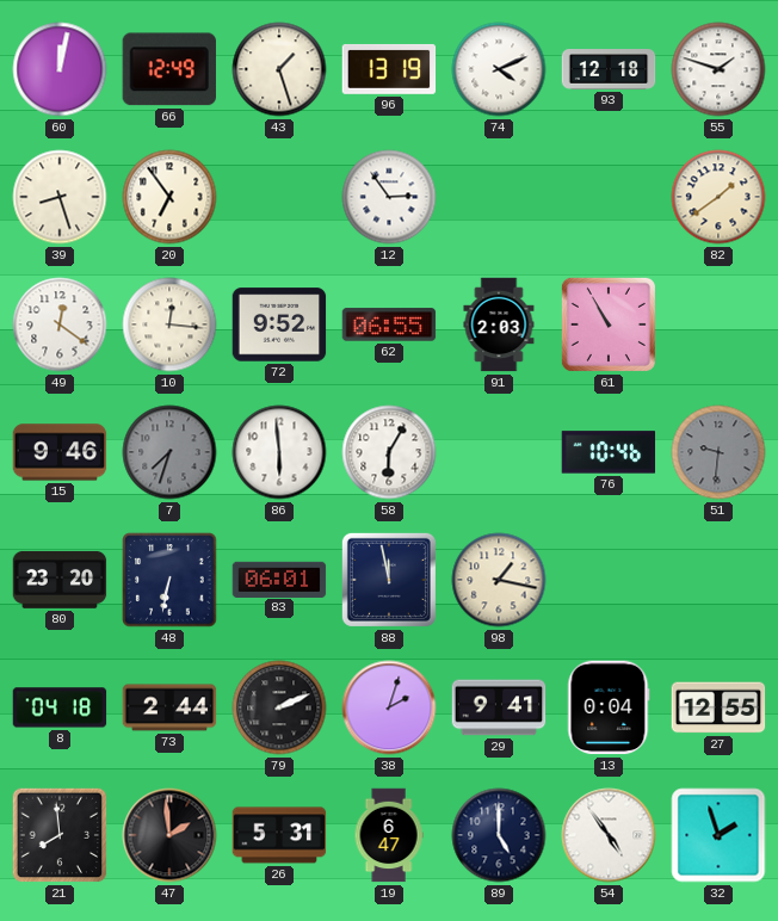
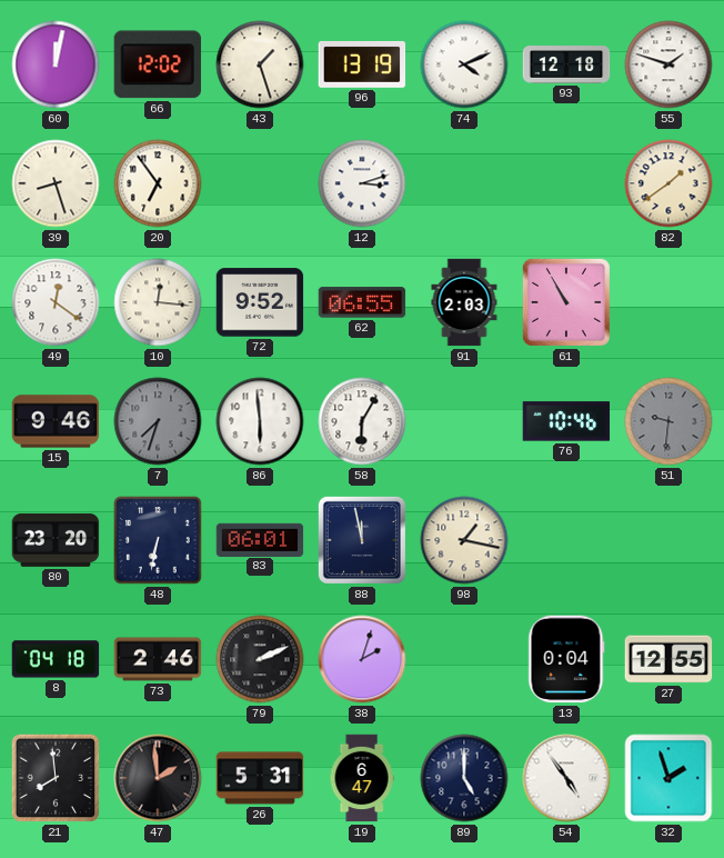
66: 12:49 -> 12:02 (158, 64)
12: 2:54 -> 3:12 (362, 183)
73: 2:44 -> 2:46 (158, 659)
29: 9:41 -> none (499, 707)
